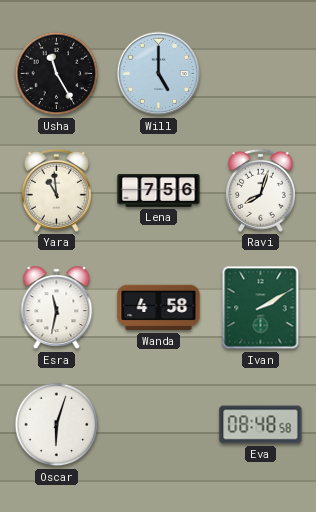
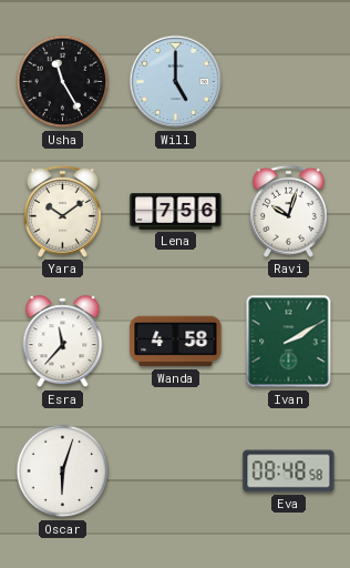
Yara: 10:59 -> 10:09 (62, 211)
Ravi: 8:03 -> 10:03 (288, 211)
Esra: 11:32 -> 11:37 (63, 342)
